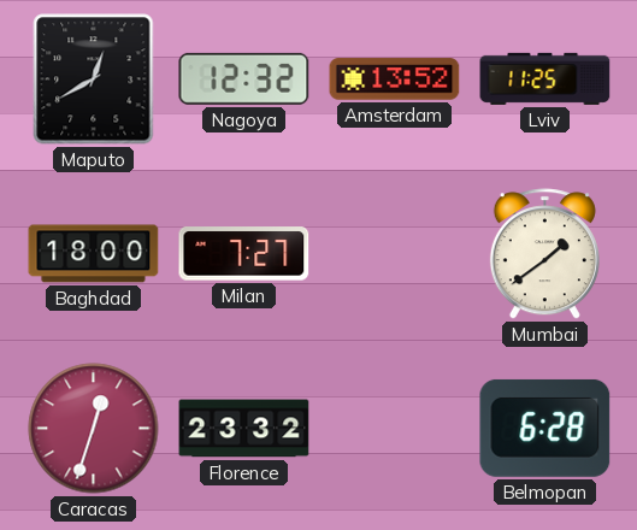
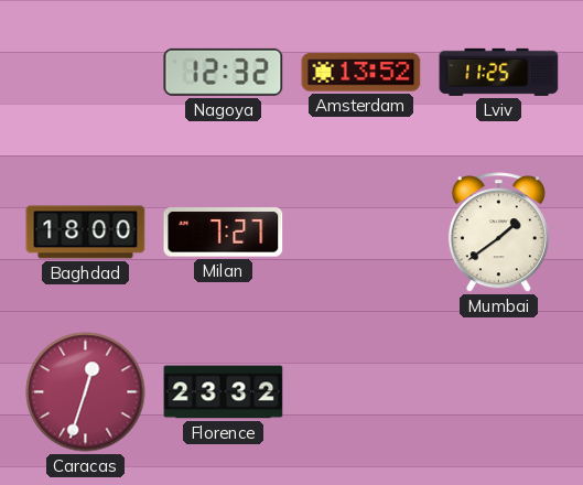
Maputo: 12:40 -> none (94, 79)
Belmopan: 6:28 -> none (545, 428)
